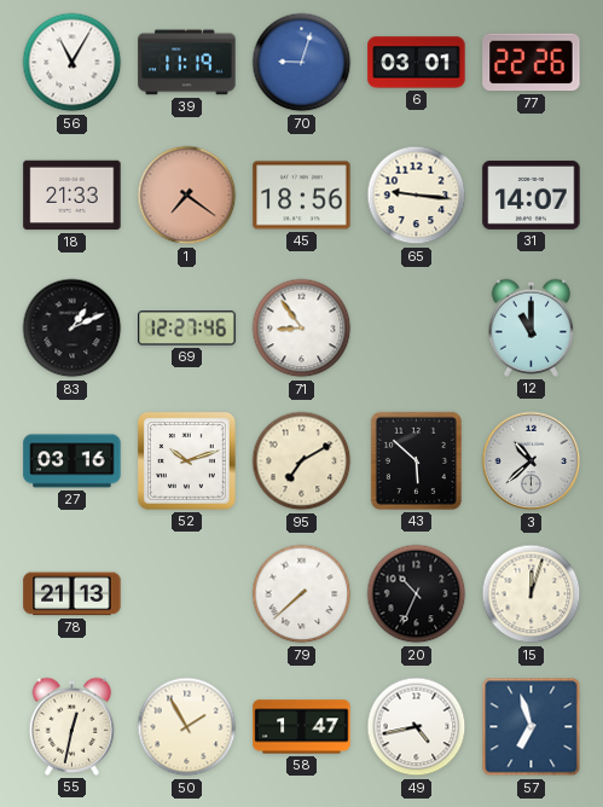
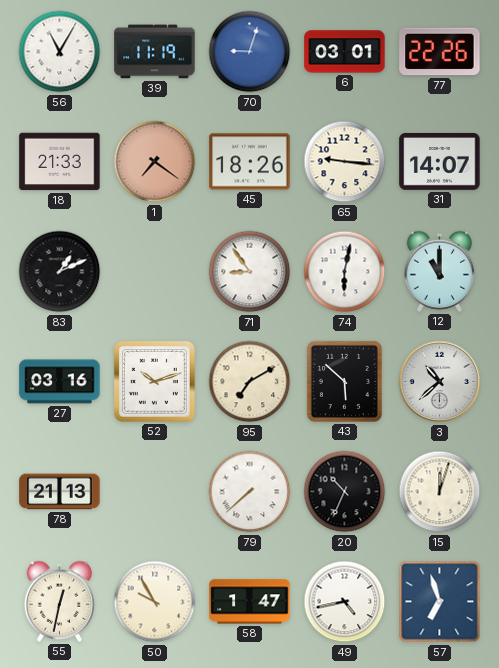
45: 18:56 -> 18:26 (250, 162)
69: 12:27 -> none (187, 329)
74: none -> 6:02 (345, 272)
50: 1:55 -> 9:55 (155, 602)
